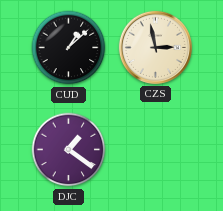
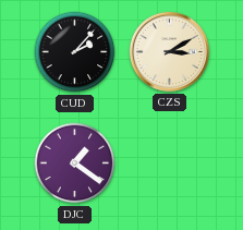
CUD: 1:08 -> 2:07 (75, 52)
CZS: 2:58 -> 3:10 (169, 51)
